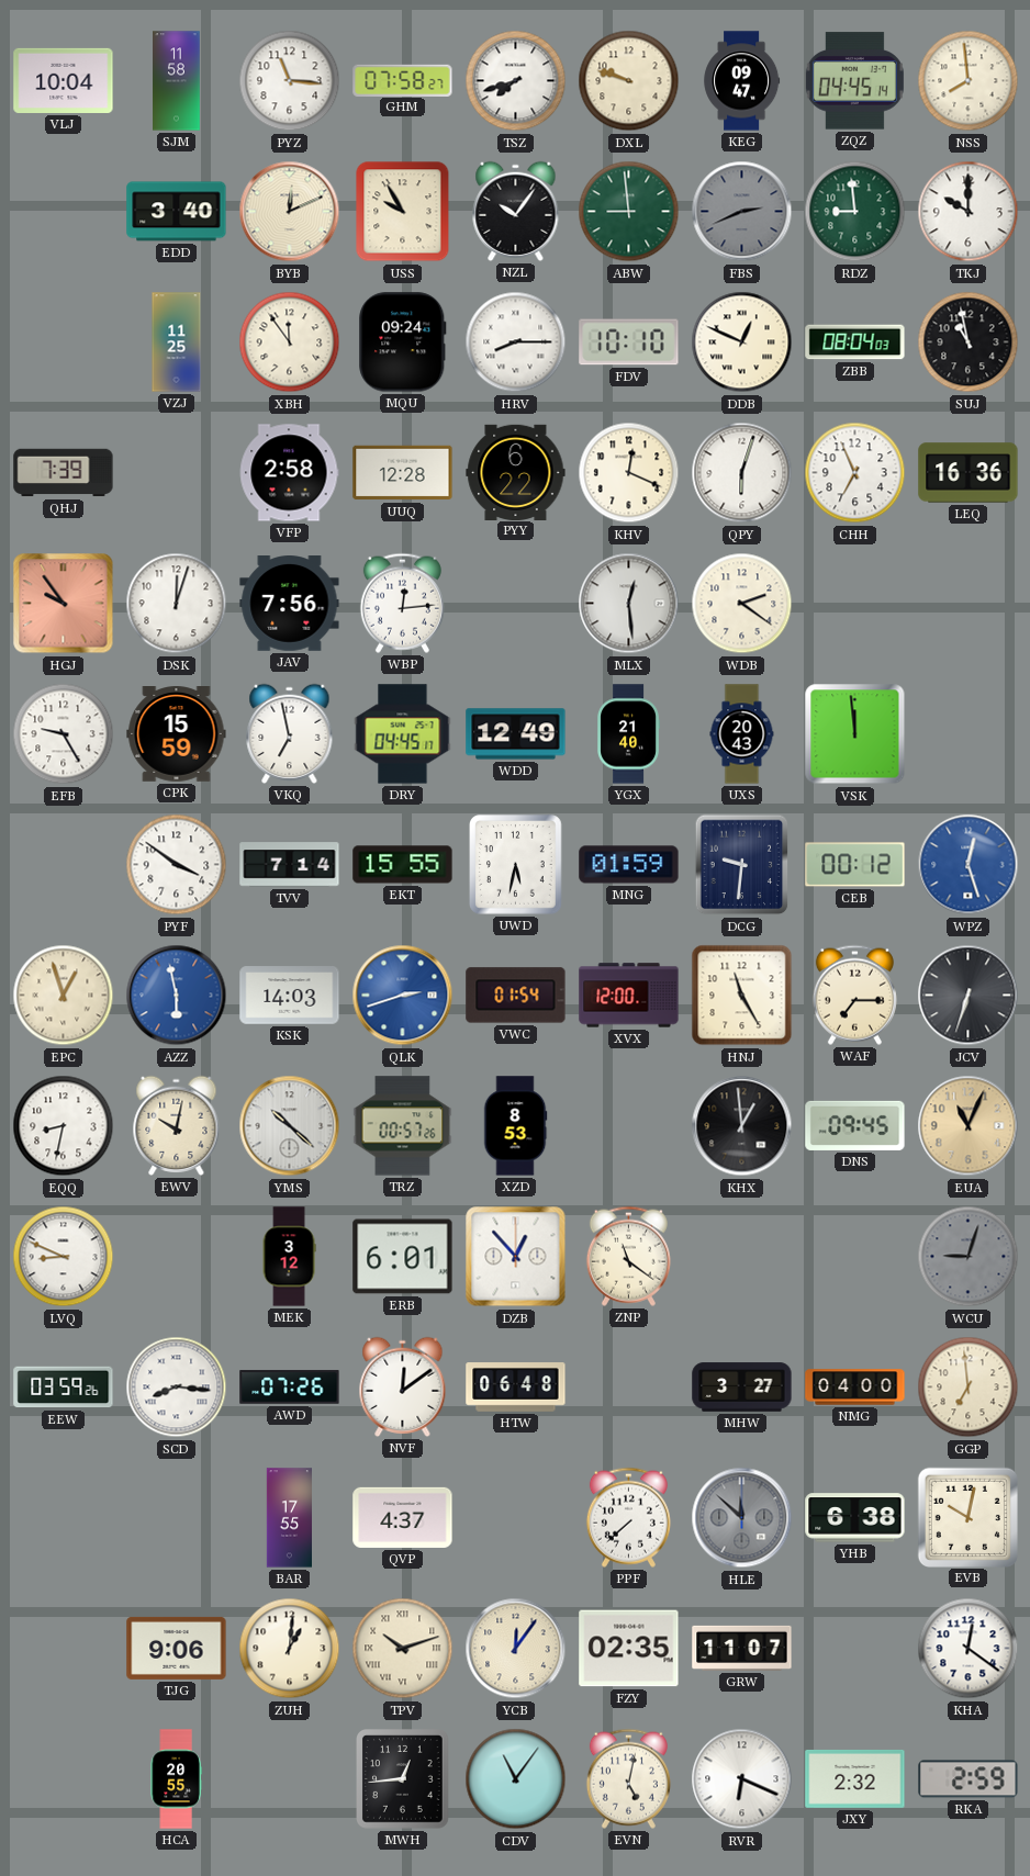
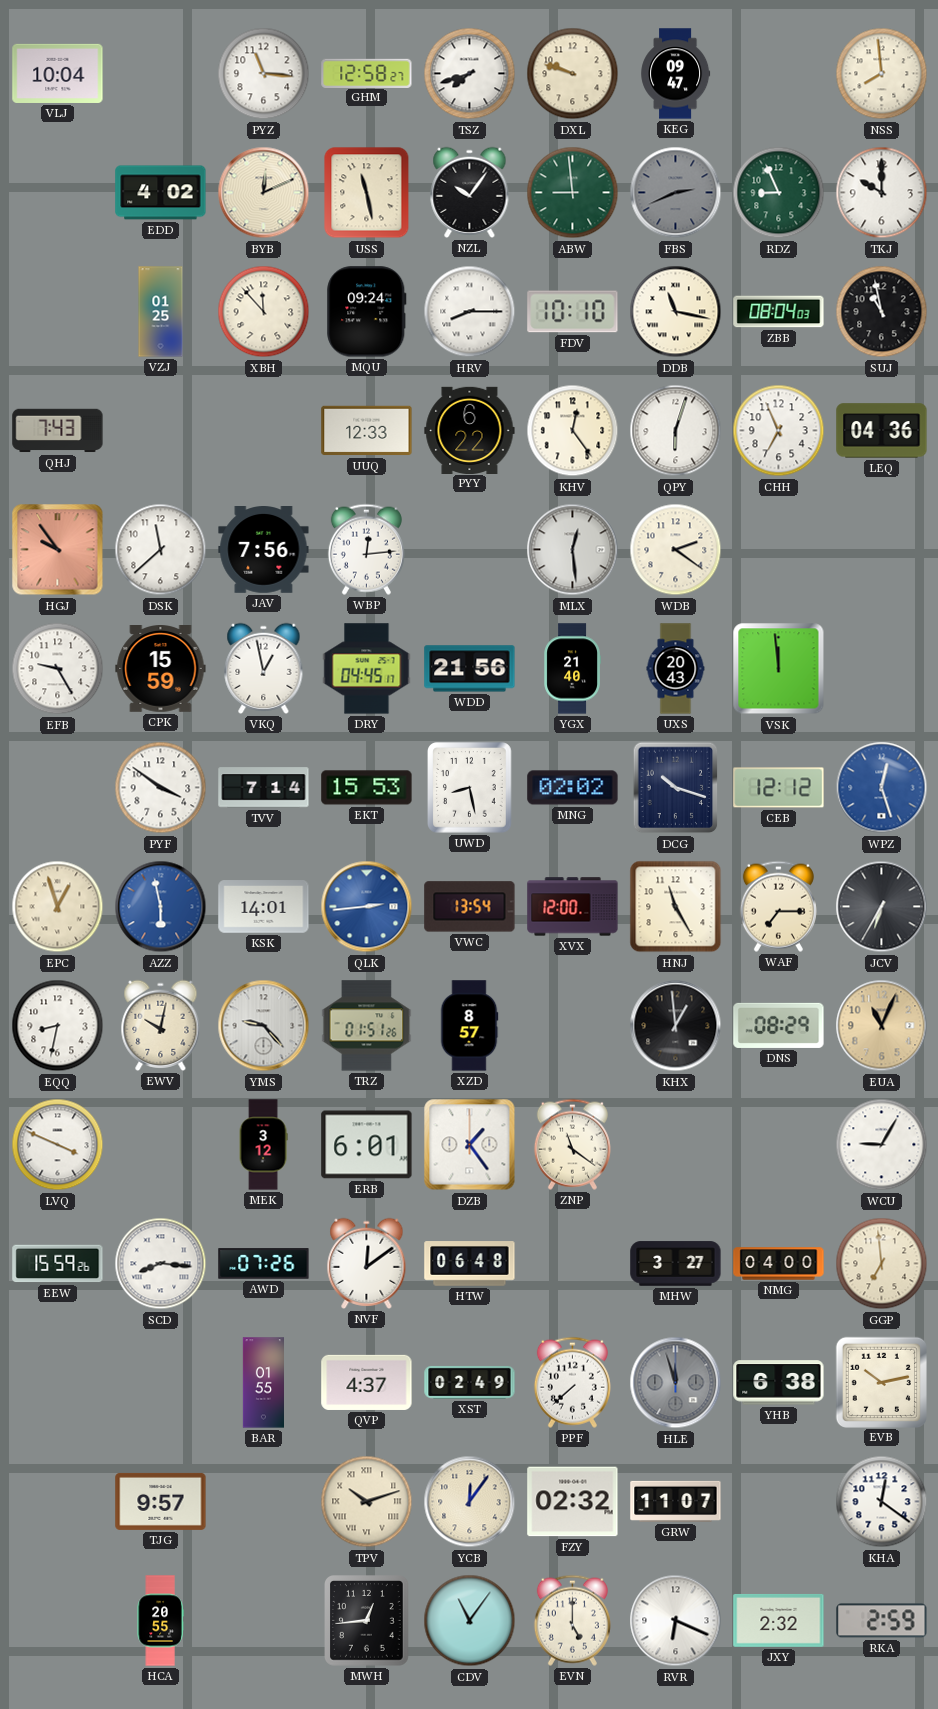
SJM: 11:58 -> none (177, 81)
GHM: 07:58 -> 12:58 (367, 73)
ZQZ: 04:45 -> none (854, 81)
EDD: 3:40 -> 4:02 (161, 193)
USS: 9:55 -> 11:28 (367, 193)
RDZ: 8:59 -> 8:56 (779, 193)
VZJ: 11:25 -> 01:25 (161, 312)
XBH: 11:54 -> 11:53 (264, 312)
DDB: 12:49 -> 11:17 (676, 312)
QHJ: 7:39 -> 7:43 (58, 431)
VFP: 2:58 -> none (289, 473)
UUQ: 12:28 -> 12:33 (367, 431)
KHV: 12:19 -> 12:24 (573, 431)
LEQ: 16:36 -> 04:36 (882, 431)
DSK: 12:03 -> 11:38 (161, 550)
VKQ: 6:58 -> 12:58 (264, 668)
WDD: 12:49 -> 21:56 (470, 669)
EKT: 15:55 -> 15:53 (367, 788)
UWD: 5:32 -> 8:28 (470, 788)
MNG: 01:59 -> 02:02 (573, 788)
DCG: 9:31 -> 10:18 (676, 788)
CEB: 00:12 -> 12:12 (779, 788)
KSK: 14:03 -> 14:01 (264, 907)
QLK: 2:42 -> 2:44 (367, 907)
VWC: 01:54 -> 13:54 (470, 907)
JCV: 6:33 -> 6:35 (882, 907)
YMS: 10:22 -> 9:23 (264, 1026)
TRZ: 00:57 -> 01:51 (367, 1026)
XZD: 8:53 -> 8:57 (469, 1026)
DNS: 09:45 -> 08:29 (779, 1025)
LVQ: 8:49 -> 3:49 (58, 1145)
DZB: 12:53 -> 1:24 (470, 1145)
WCU: 9:03 -> 9:05 (882, 1145)
WCU dial: grey -> white (882, 1145)
EEW: 03:59 -> 15:59 (58, 1264)
BAR: 17:55 -> 01:55 (263, 1383)
XST: none -> 02:49 (470, 1383)
HLE: 11:52 -> 11:57 (676, 1383)
EVB: 10:02 -> 10:13 (881, 1382)
TJG: 9:06 -> 9:57 (161, 1501)
ZUH: 1:01 -> none (290, 1649)
FZY: 02:35 -> 02:32 (573, 1502)
EVN: 5:02 -> 5:00 (572, 1620)
